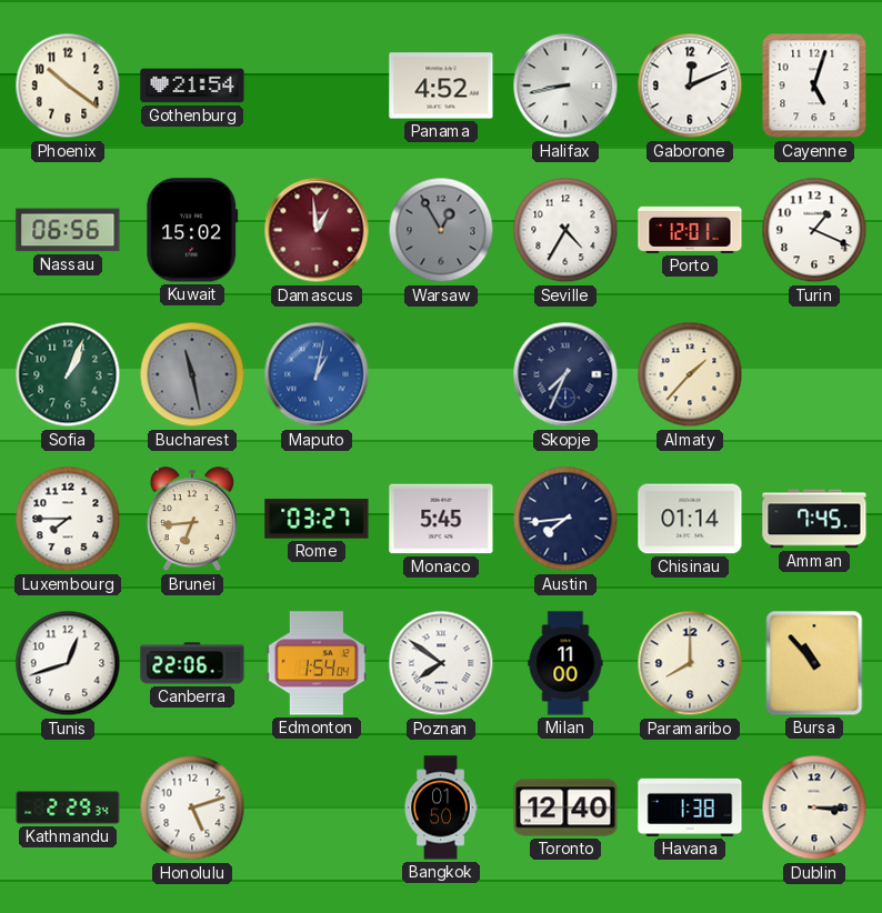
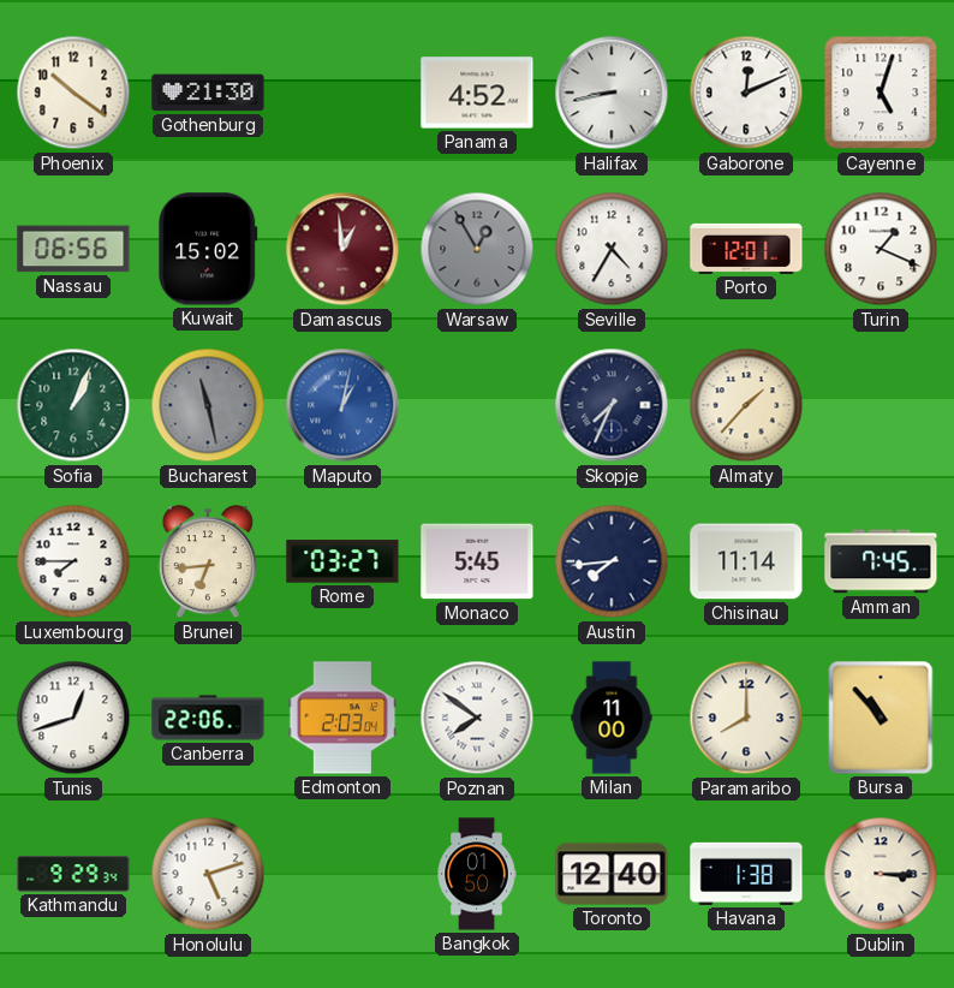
Gothenburg: 21:54 -> 21:30 (208, 93)
Chisinau: 01:14 -> 11:14 (746, 561)
Edmonton: 1:54 -> 2:03 (342, 718)
Kathmandu: 2:29 -> 9:29 (73, 874)
